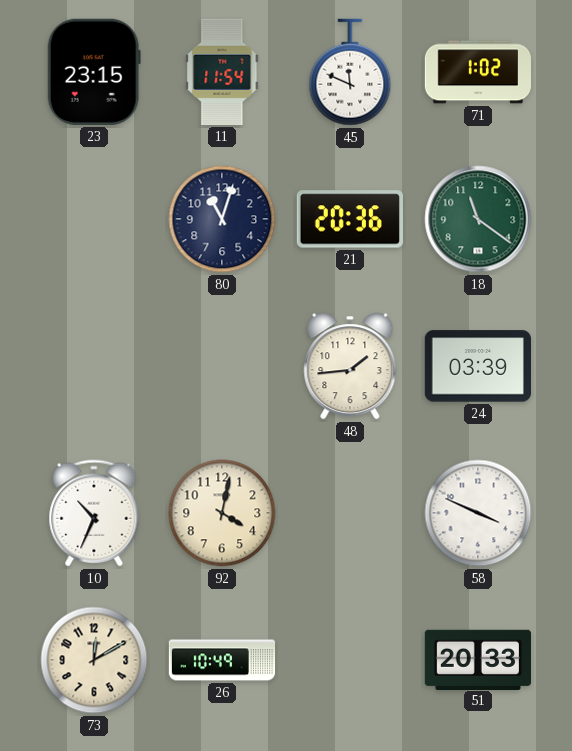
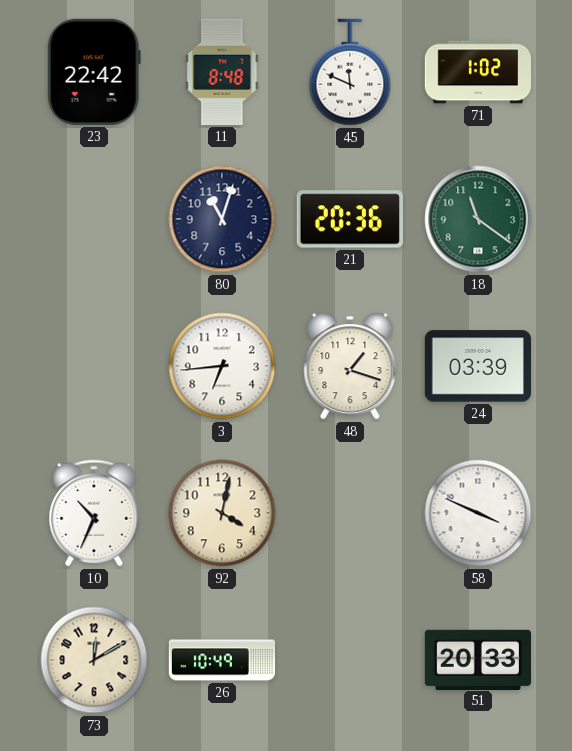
23: 23:15 -> 22:42 (94, 72)
11: 11:54 -> 8:48 (222, 72)
3: none -> 6:44 (222, 366)
48: 1:44 -> 1:18 (350, 366)
